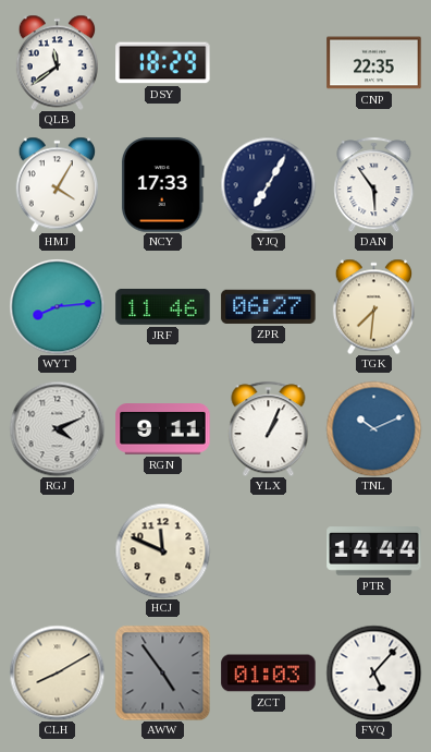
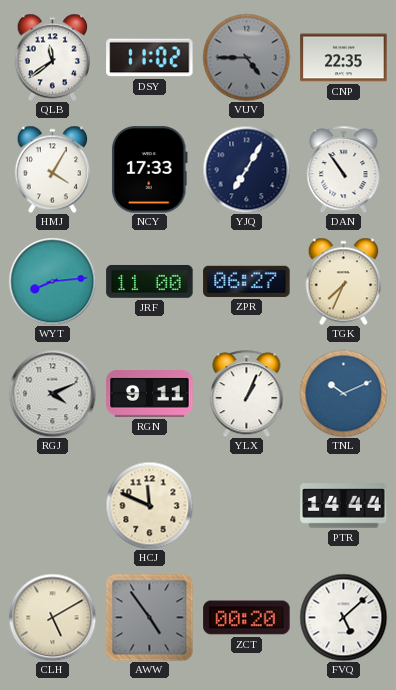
DSY: 18:29 -> 11:02 (150, 58)
VUV: none -> 4:45 (246, 57)
DAN: 5:54 -> 10:54 (344, 169)
JRF: 11:46 -> 11:00 (150, 281)
TGK: 7:31 -> 7:34 (343, 281)
CLH: 8:10 -> 5:10 (52, 617)
ZCT: 01:03 -> 00:20 (247, 618)
FVQ: 5:07 -> 5:08 (343, 617)
